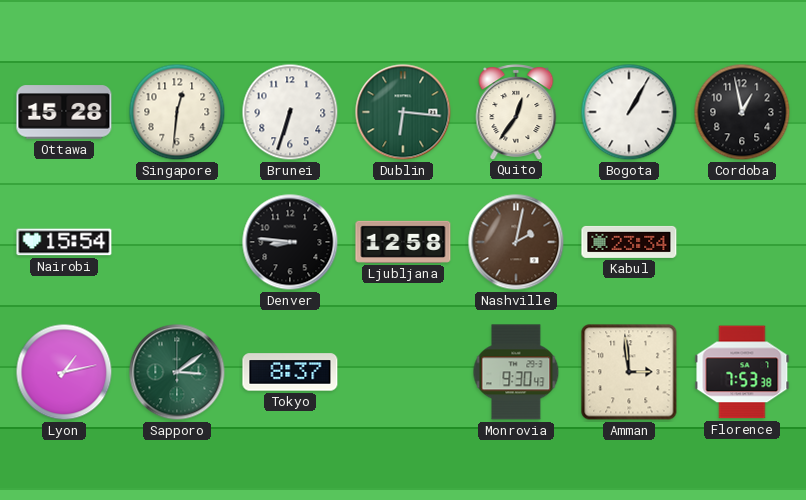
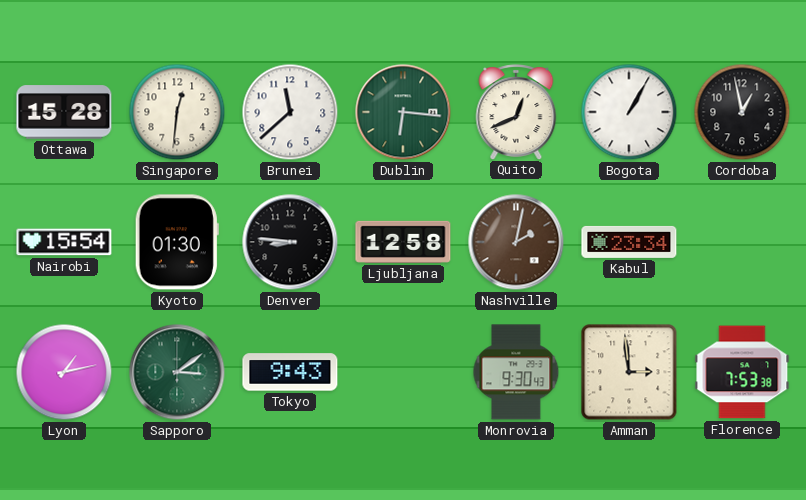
Brunei: 6:33 -> 11:38 (290, 112)
Quito: 12:36 -> 12:41 (516, 112)
Kyoto: none -> 01:30 (177, 242)
Tokyo: 8:37 -> 9:43 (290, 372)
